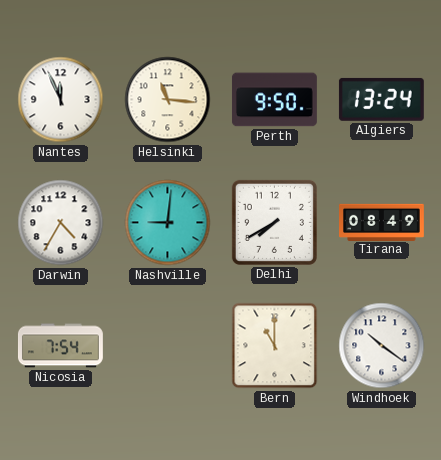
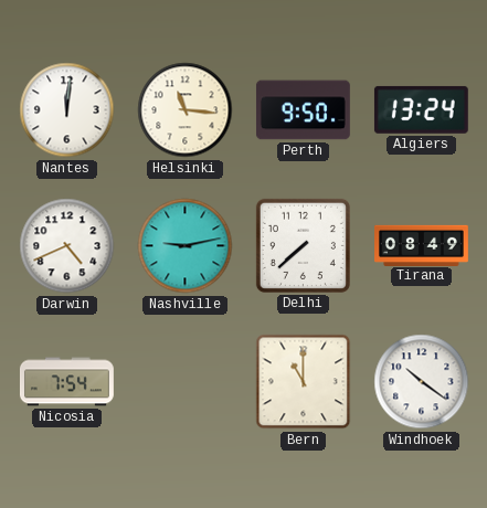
Nantes: 11:56 -> 12:01 (67, 110)
Darwin: 4:35 -> 4:41 (67, 246)
Nashville: 9:01 -> 9:13 (186, 246)
Delhi: 7:40 -> 7:38 (303, 245)
